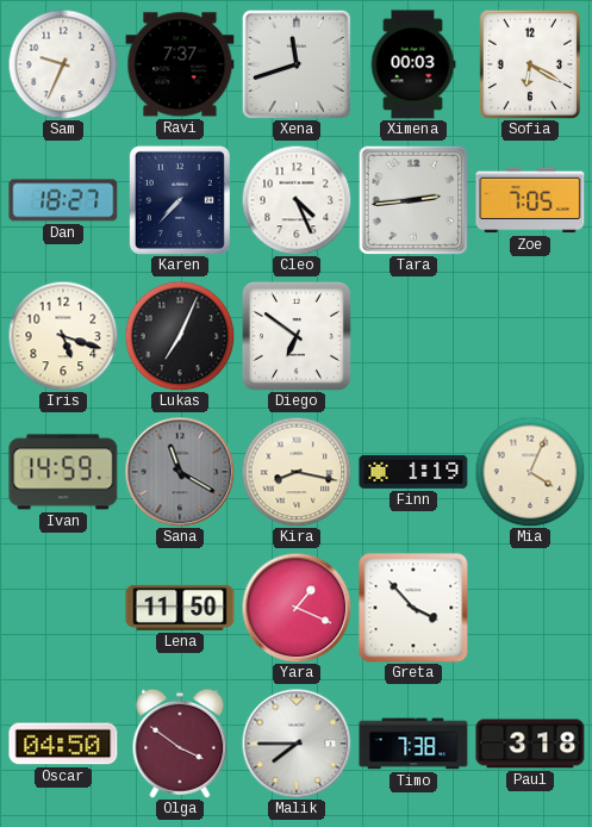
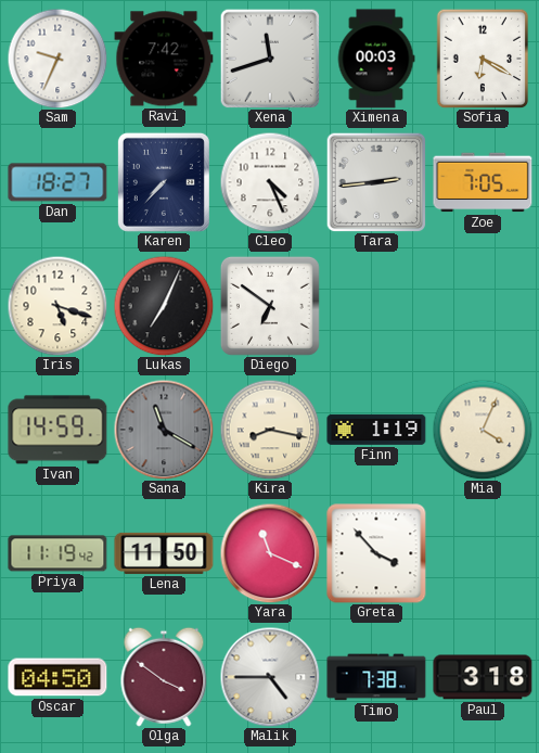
Ravi: 7:37 -> 7:42 (164, 59)
Priya: none -> 11:19 (57, 553)
Yara: 1:19 -> 11:19 (270, 553)
Malik: 7:45 -> 4:45 (270, 677)
